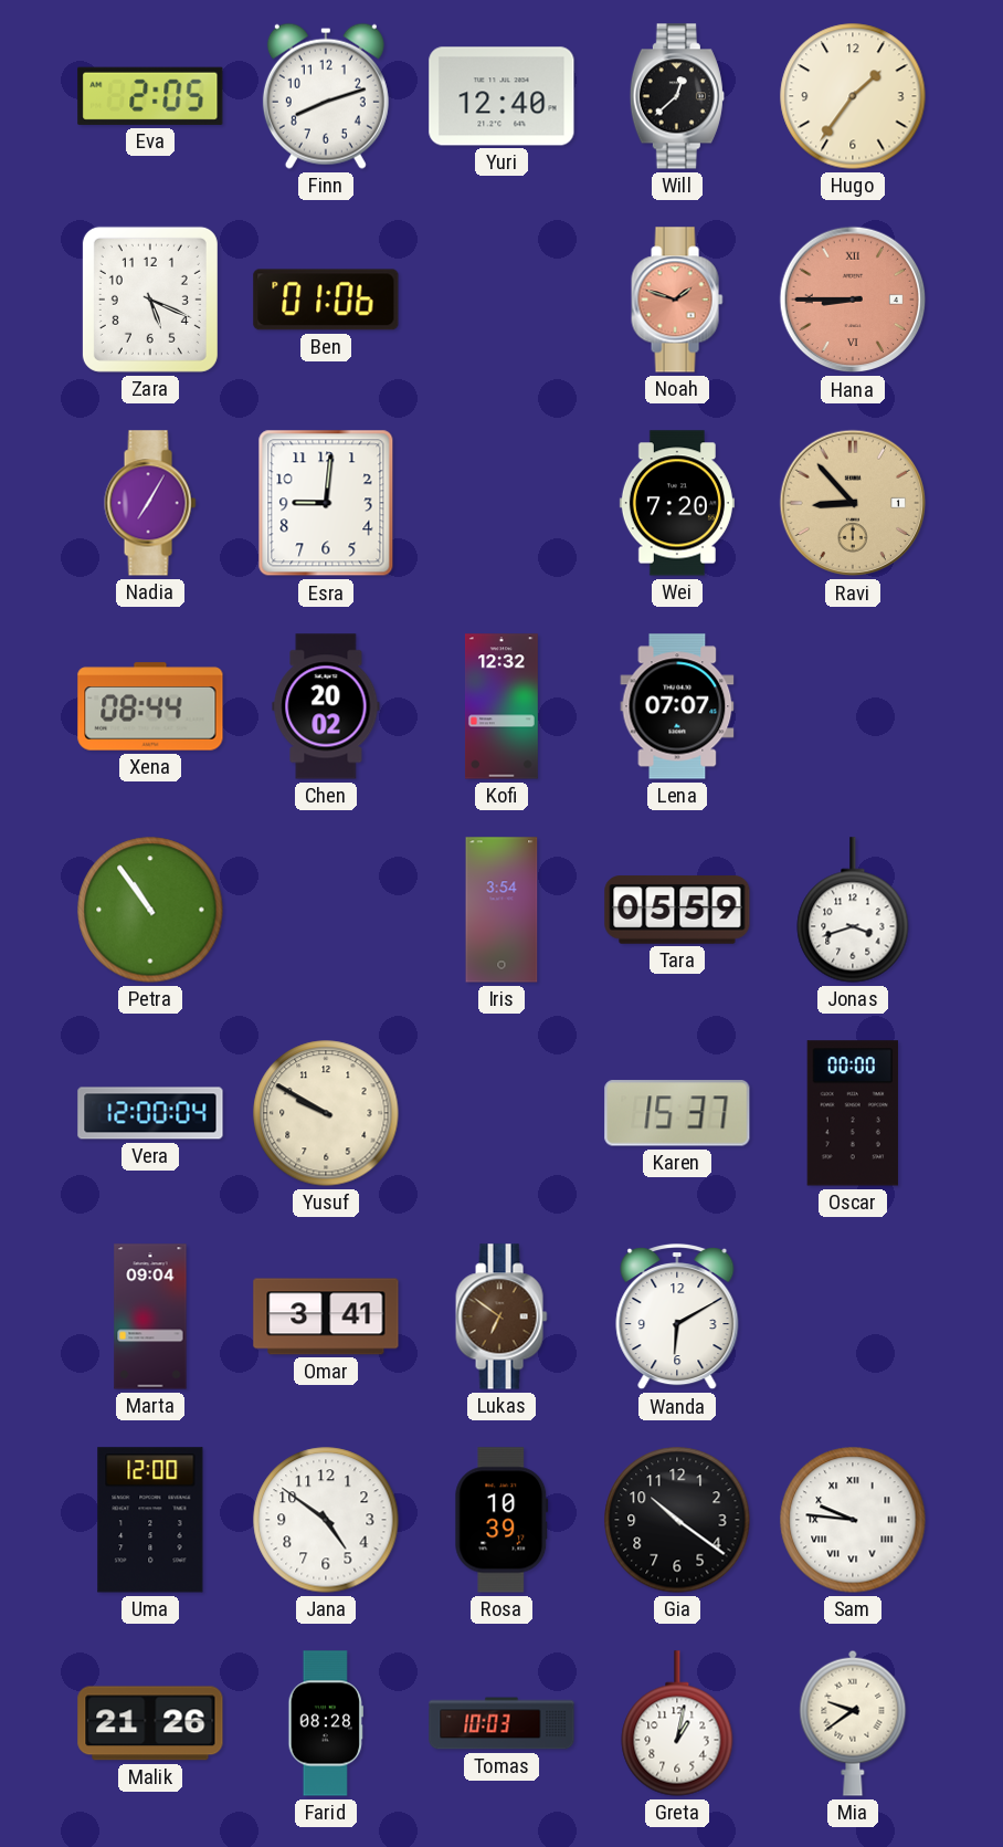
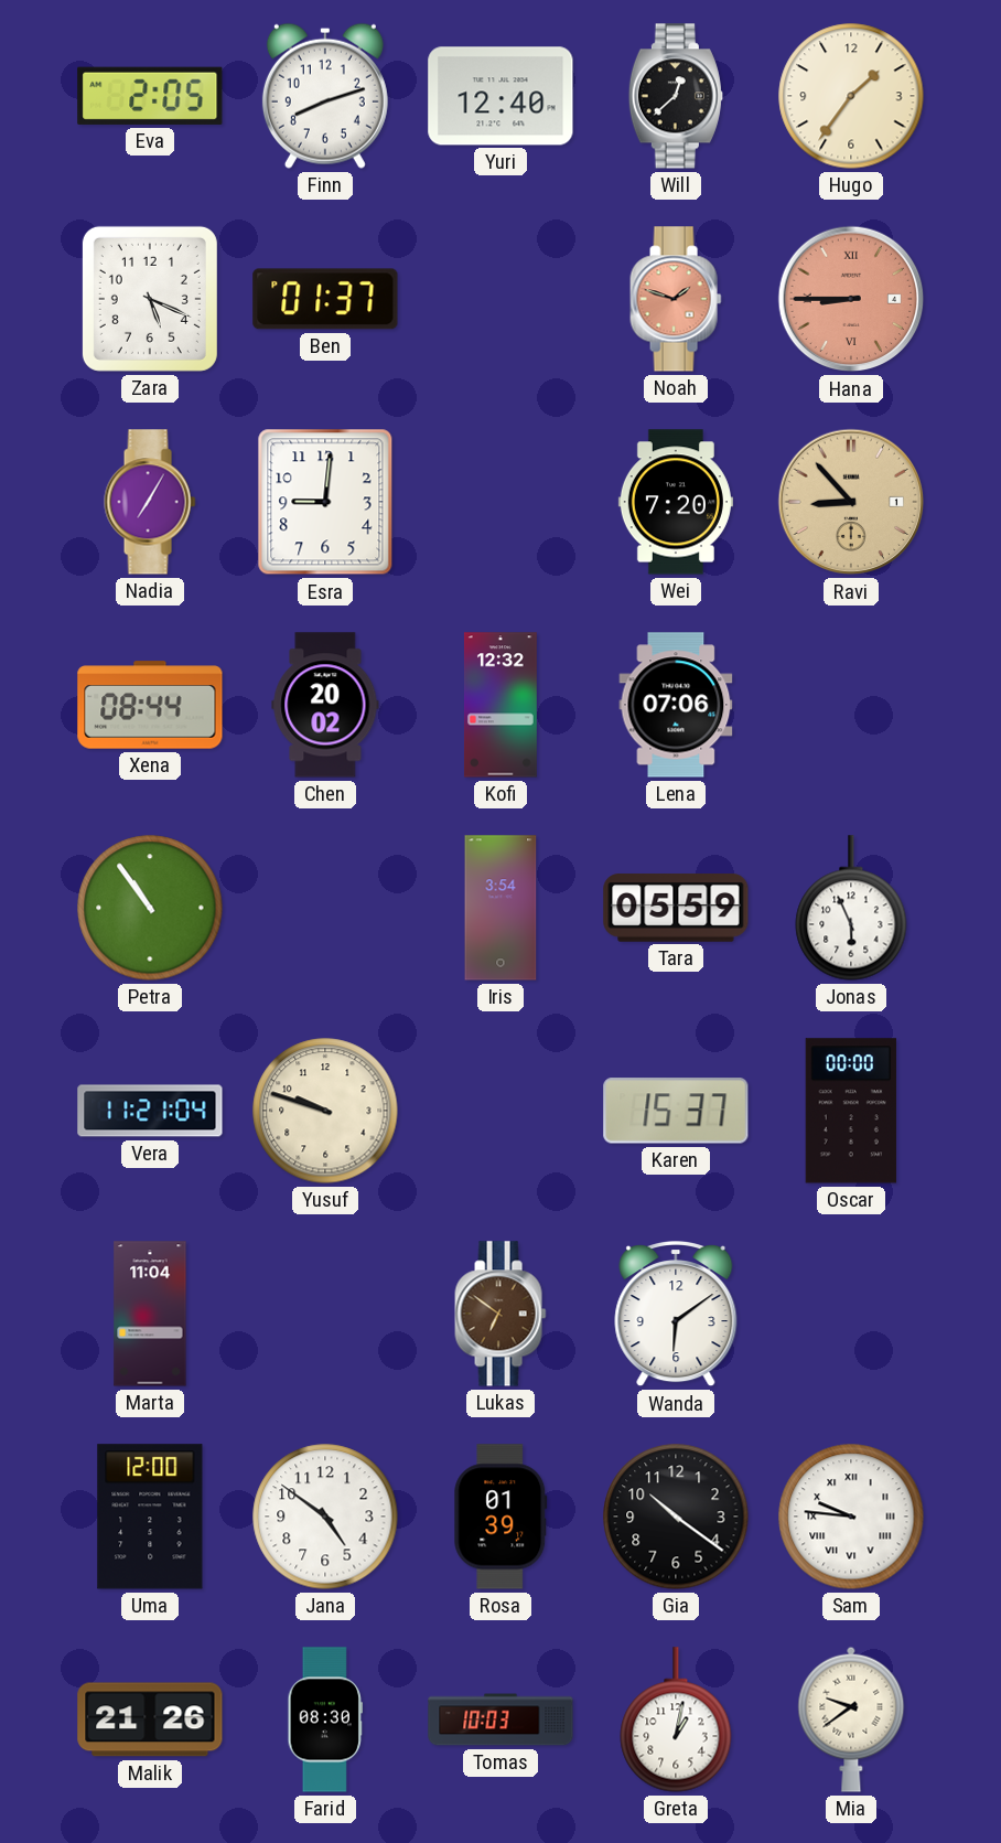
Ben: 01:06 -> 01:37 (325, 299)
Lena: 07:07 -> 07:06 (676, 705)
Jonas: 3:42 -> 5:56 (851, 908)
Vera: 12:00 -> 11:21 (150, 1111)
Yusuf: 9:50 -> 9:48 (325, 1111)
Marta: 09:04 -> 11:04 (150, 1314)
Omar: 3:41 -> none (326, 1316)
Wanda: 6:10 -> 6:09 (676, 1315)
Rosa: 10:39 -> 01:39 (501, 1517)
Farid: 08:28 -> 08:30 (324, 1719)
